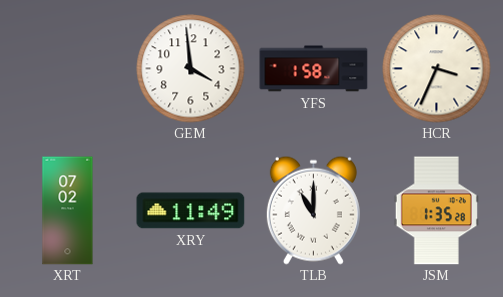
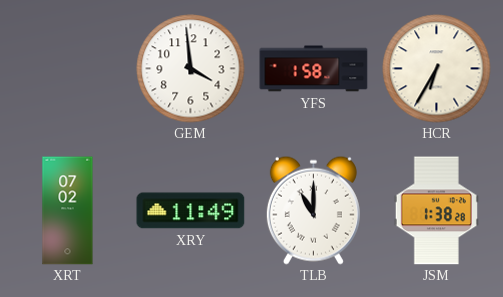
HCR: 3:34 -> 6:35 (437, 69)
JSM: 1:35 -> 1:38 (436, 211)
